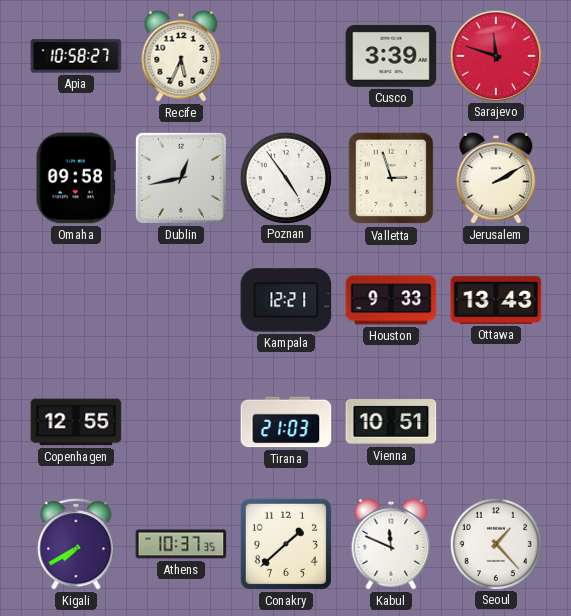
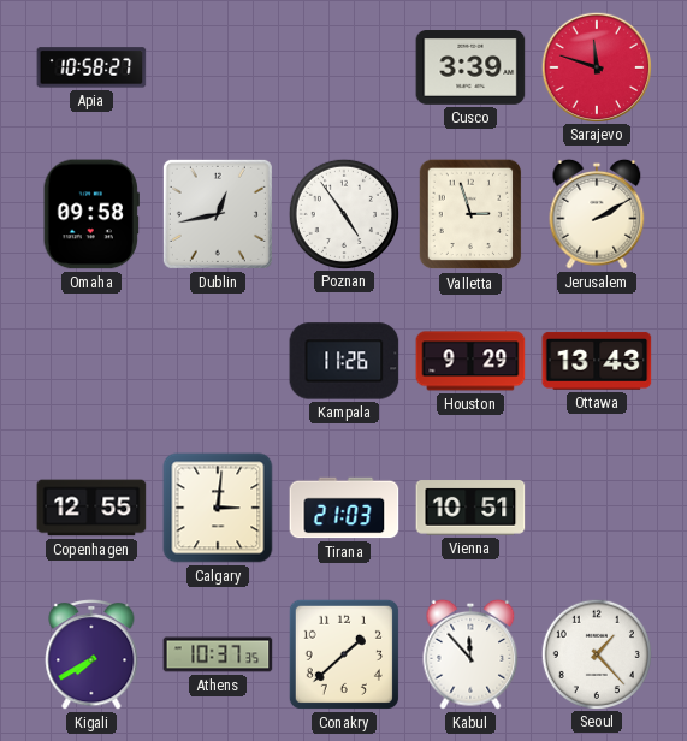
Recife: 5:34 -> none (181, 56)
Kampala: 12:21 -> 11:26 (344, 361)
Houston: 9:33 -> 9:29 (470, 361)
Calgary: none -> 3:01 (218, 508)
Kabul: 11:49 -> 11:53 (470, 654)
